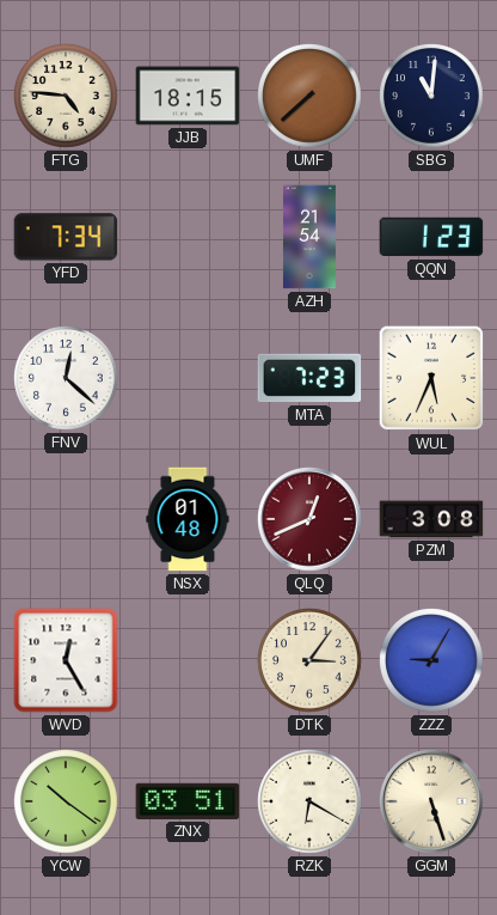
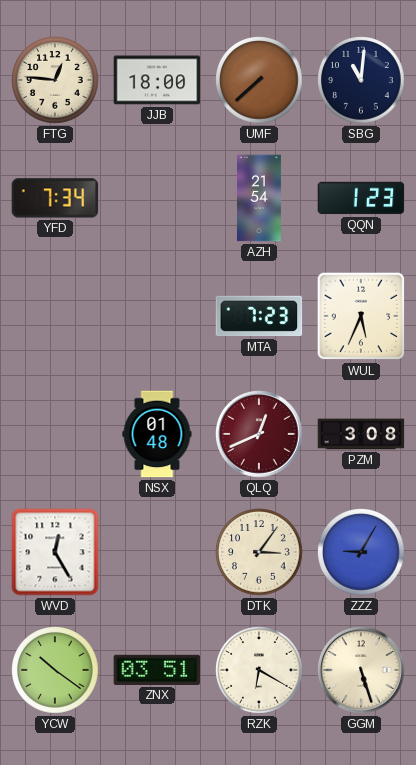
FTG: 4:46 -> 12:46 (56, 81)
JJB: 18:15 -> 18:00 (157, 80)
FNV: 12:22 -> none (67, 379)
